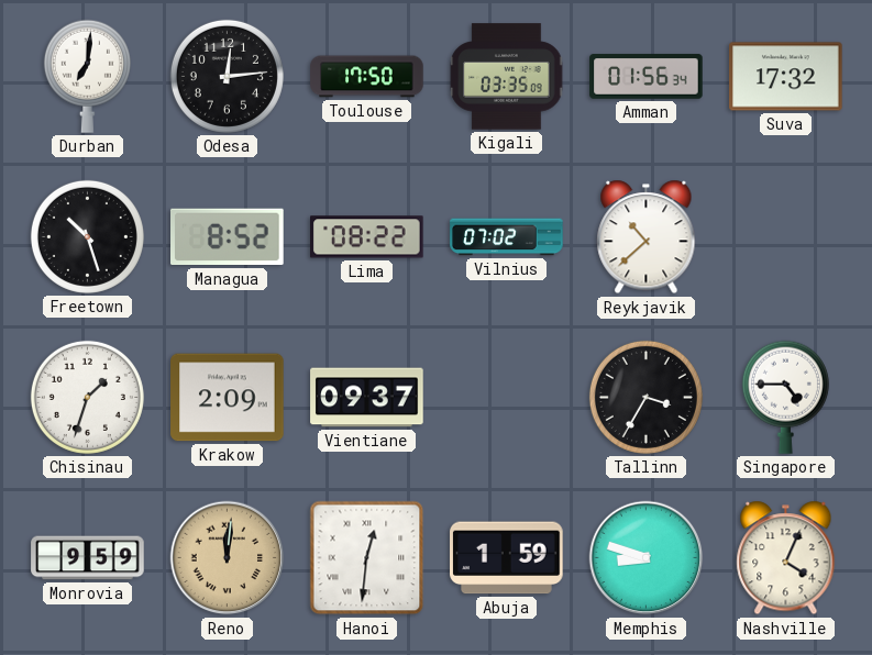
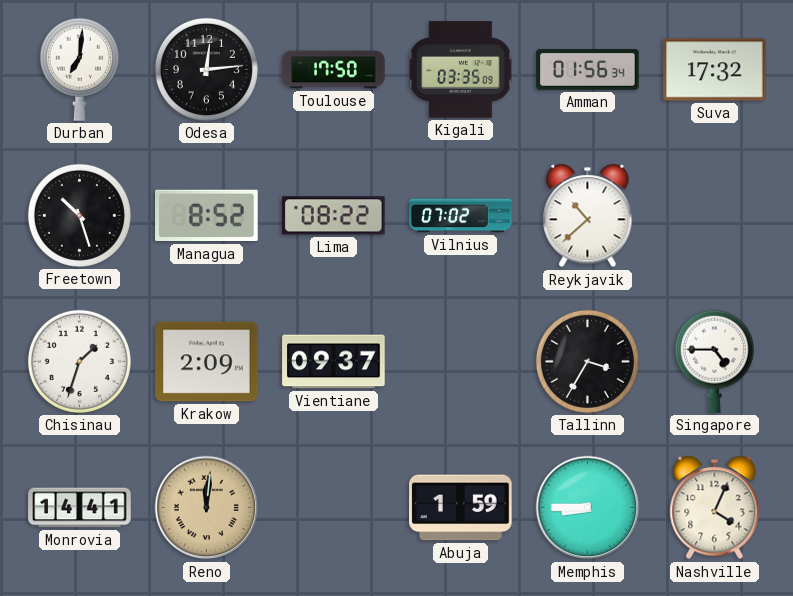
Monrovia: 9:59 -> 14:41 (80, 508)
Hanoi: 12:31 -> none (367, 558)
Memphis: 8:48 -> 8:45 (588, 508)
